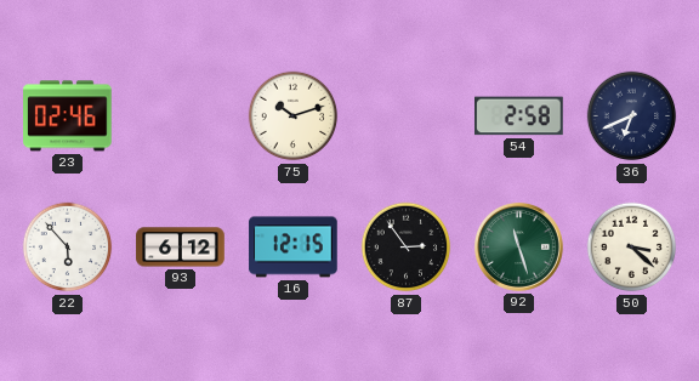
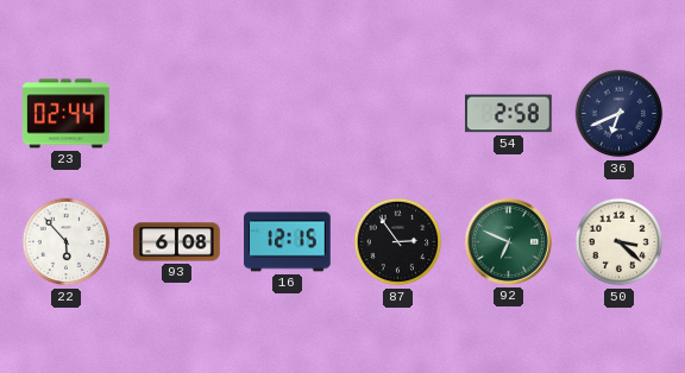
23: 02:46 -> 02:44 (67, 114)
75: 10:12 -> none (294, 116)
93: 6:12 -> 6:08 (177, 242)
92: 11:27 -> 6:49 (508, 241)
